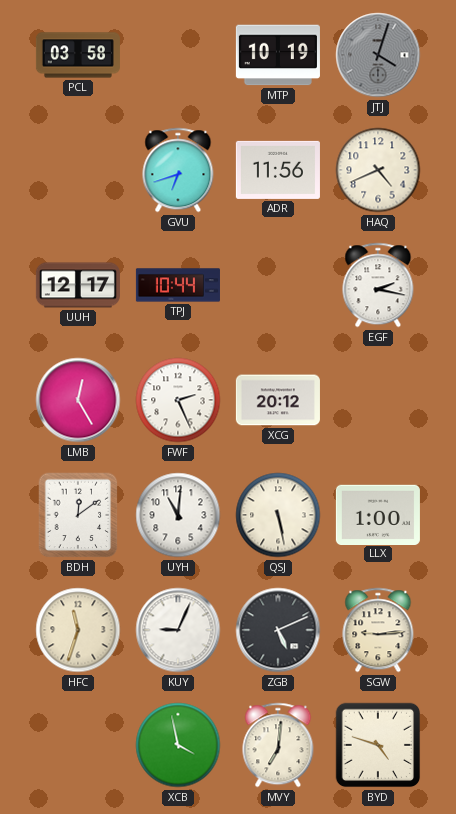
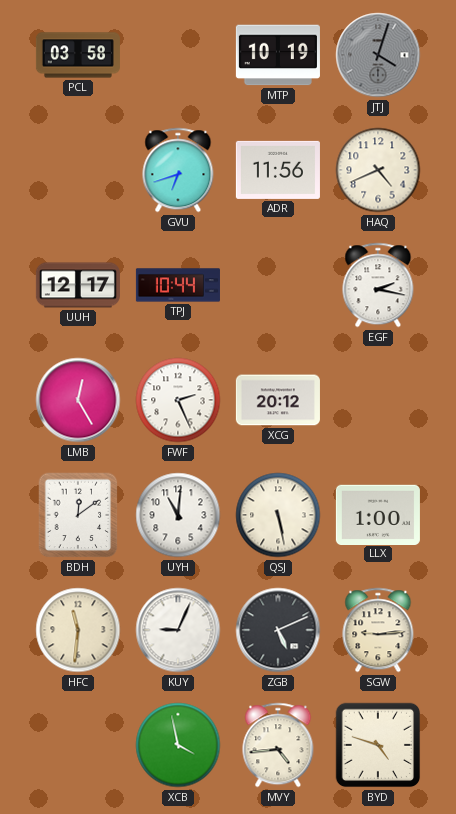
HFC: 11:33 -> 11:31 (78, 630)
MVY: 7:01 -> 4:44 (278, 745)
